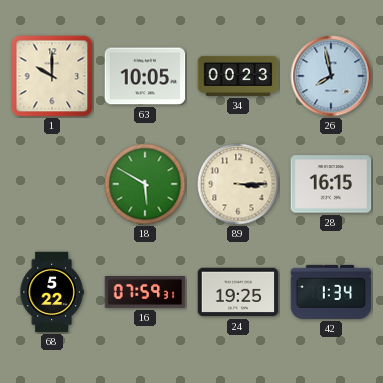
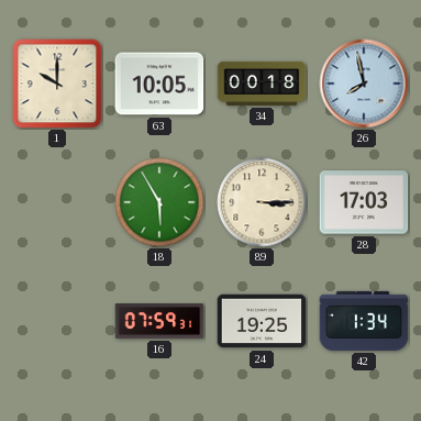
34: 00:23 -> 00:18 (262, 84)
18: 5:50 -> 5:55 (159, 202)
28: 16:15 -> 17:03 (364, 202)
68: 5:22 -> none (52, 292)
